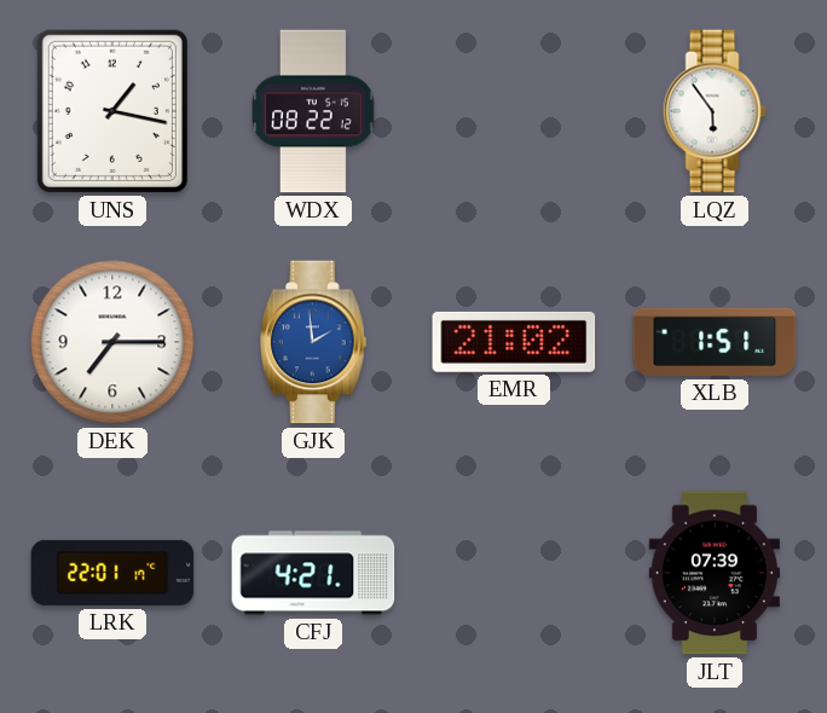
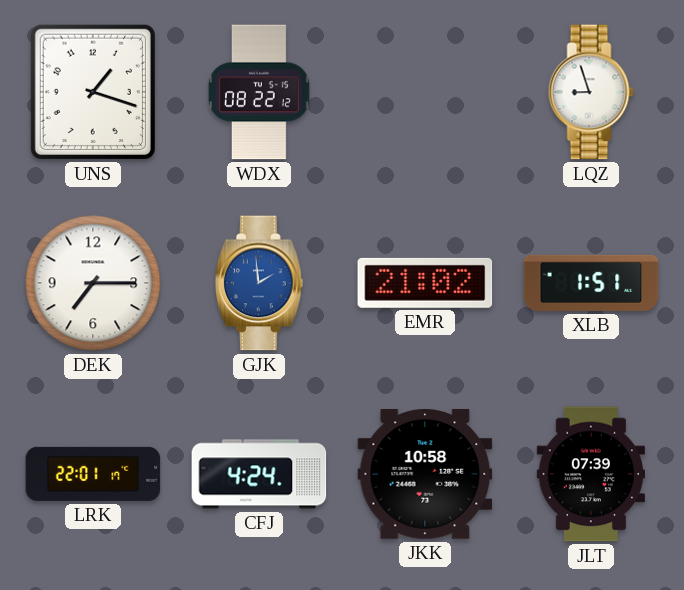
UNS: 1:17 -> 1:18 (93, 92)
LQZ: 5:54 -> 8:57 (591, 92)
CFJ: 4:21 -> 4:24 (259, 474)
JKK: none -> 10:58 (425, 474)
